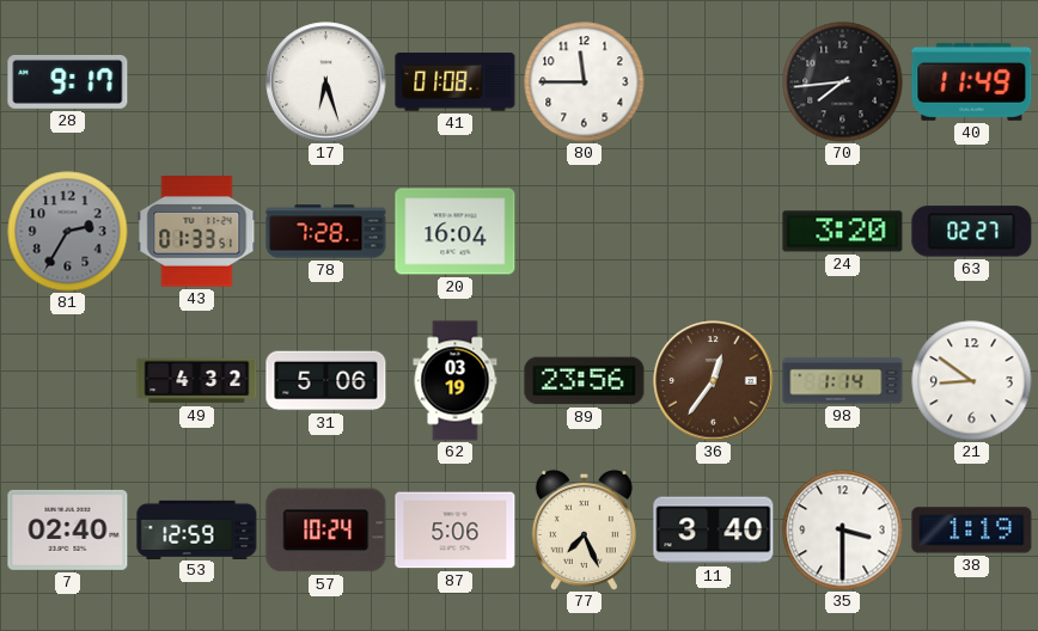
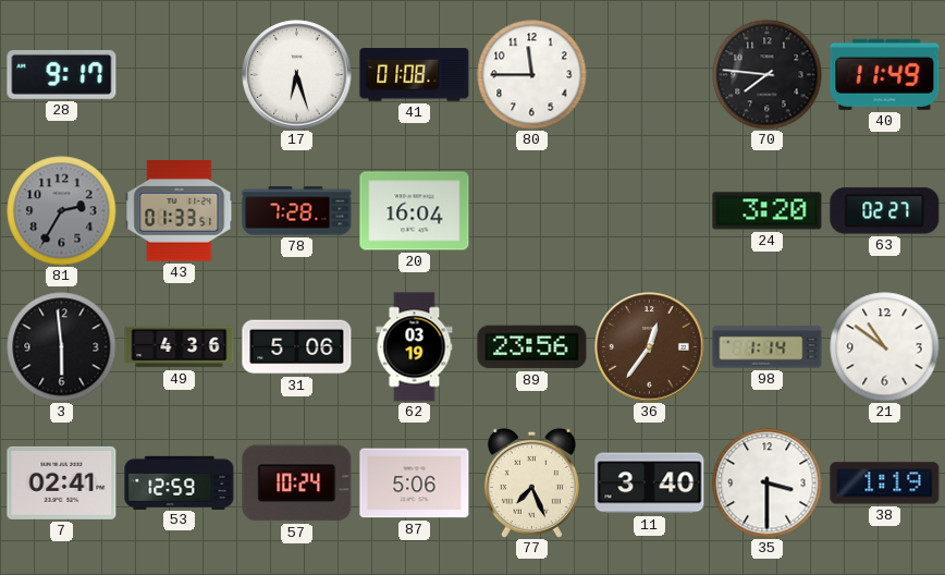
70: 7:44 -> 7:46 (768, 75)
3: none -> 5:59 (62, 347)
49: 4:32 -> 4:36 (180, 347)
21: 8:51 -> 10:51 (885, 347)
7: 02:40 -> 02:41 (62, 482)
